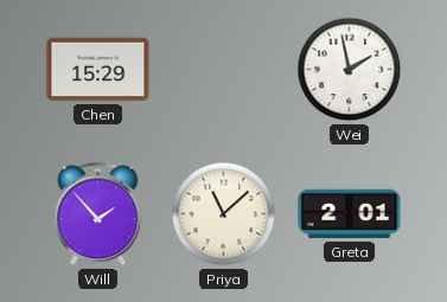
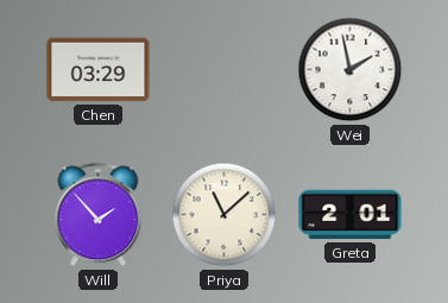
Chen: 15:29 -> 03:29 (99, 70)
